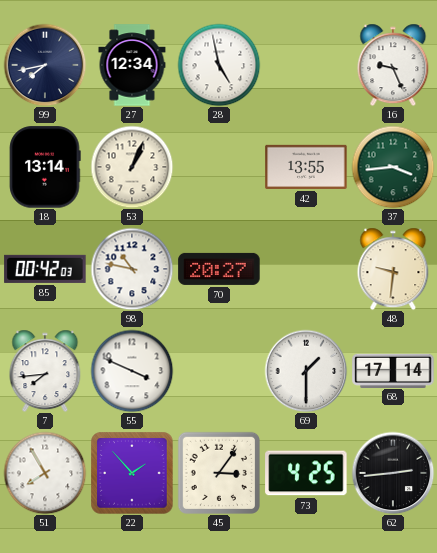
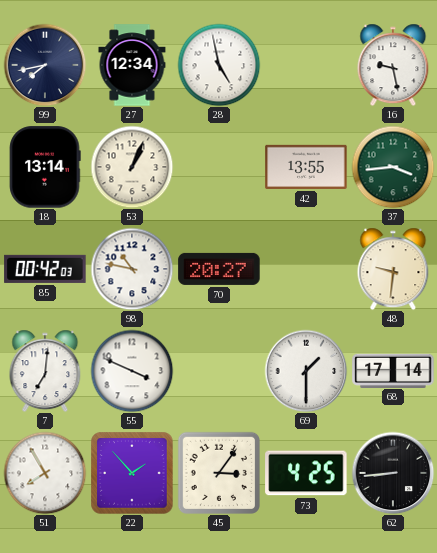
16: 9:26 -> 9:28 (393, 65)
7: 7:44 -> 7:01 (45, 371)
62: 2:44 -> 8:44 (393, 473)
